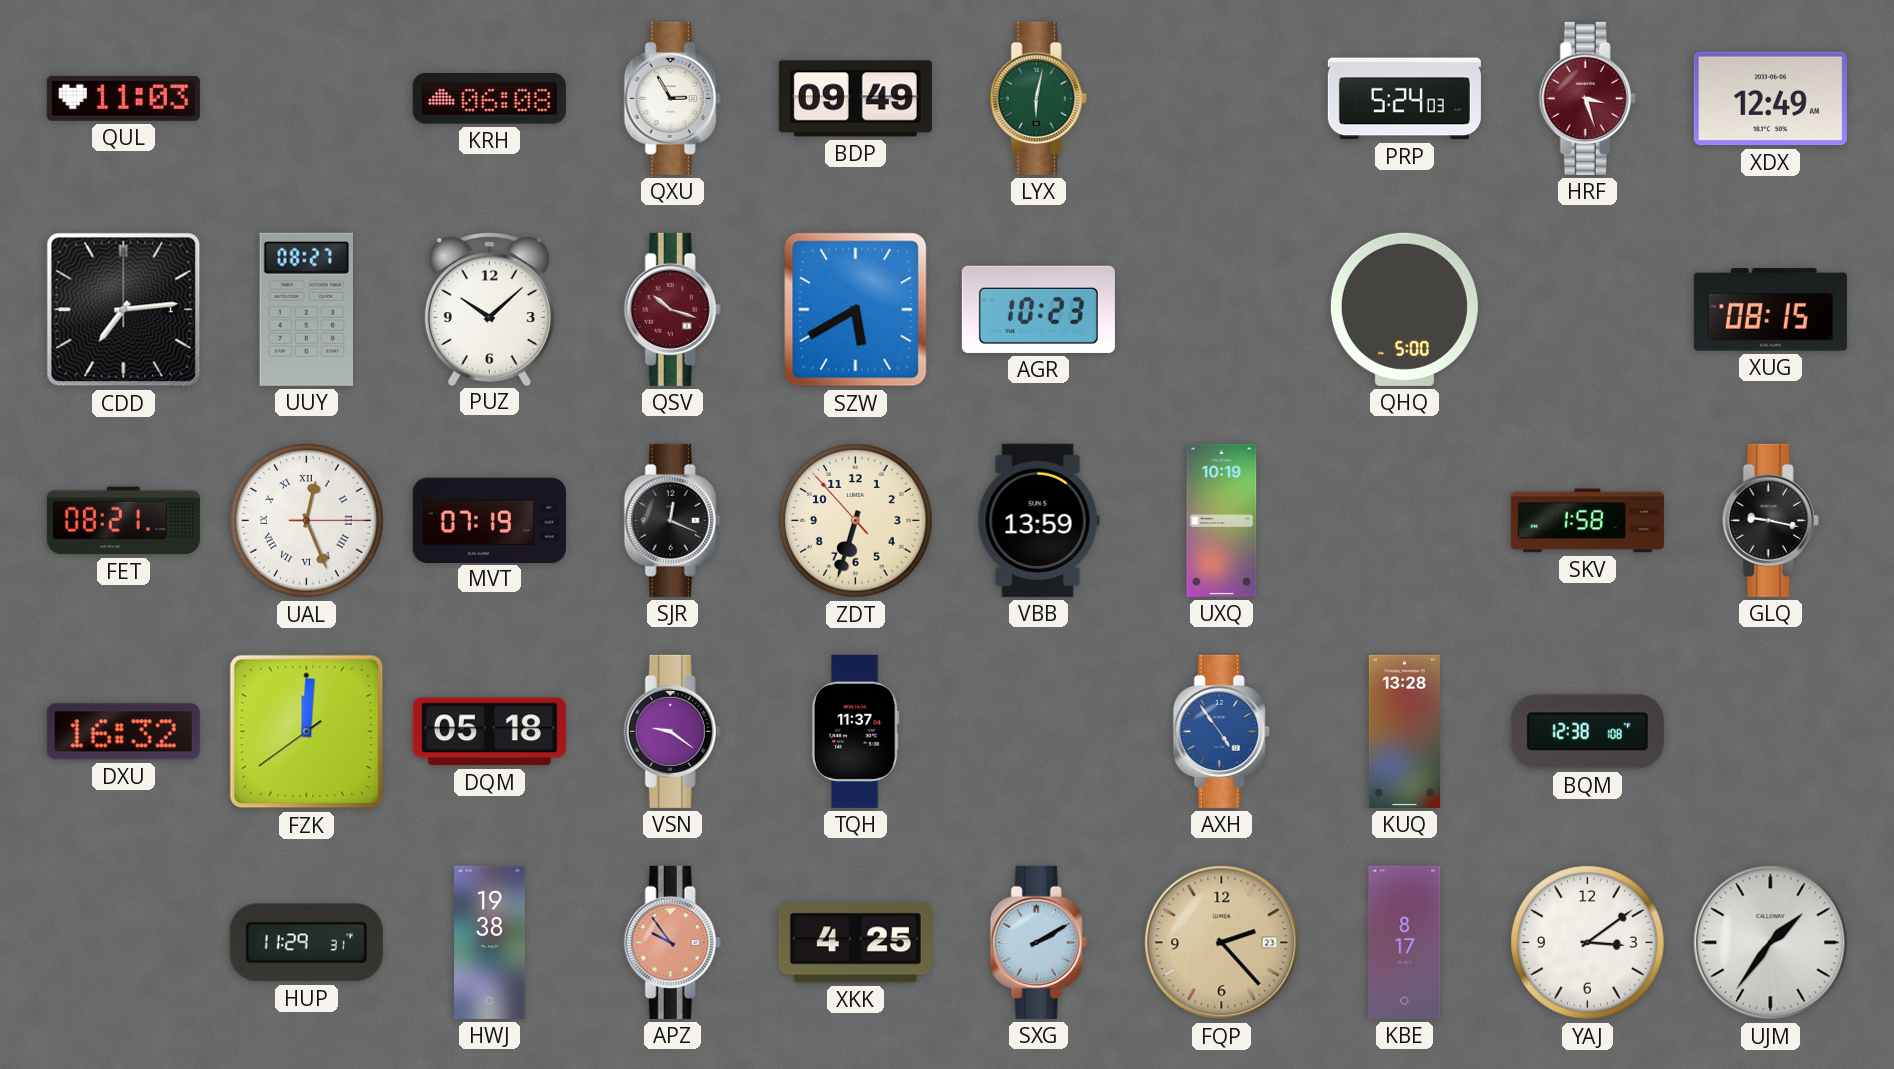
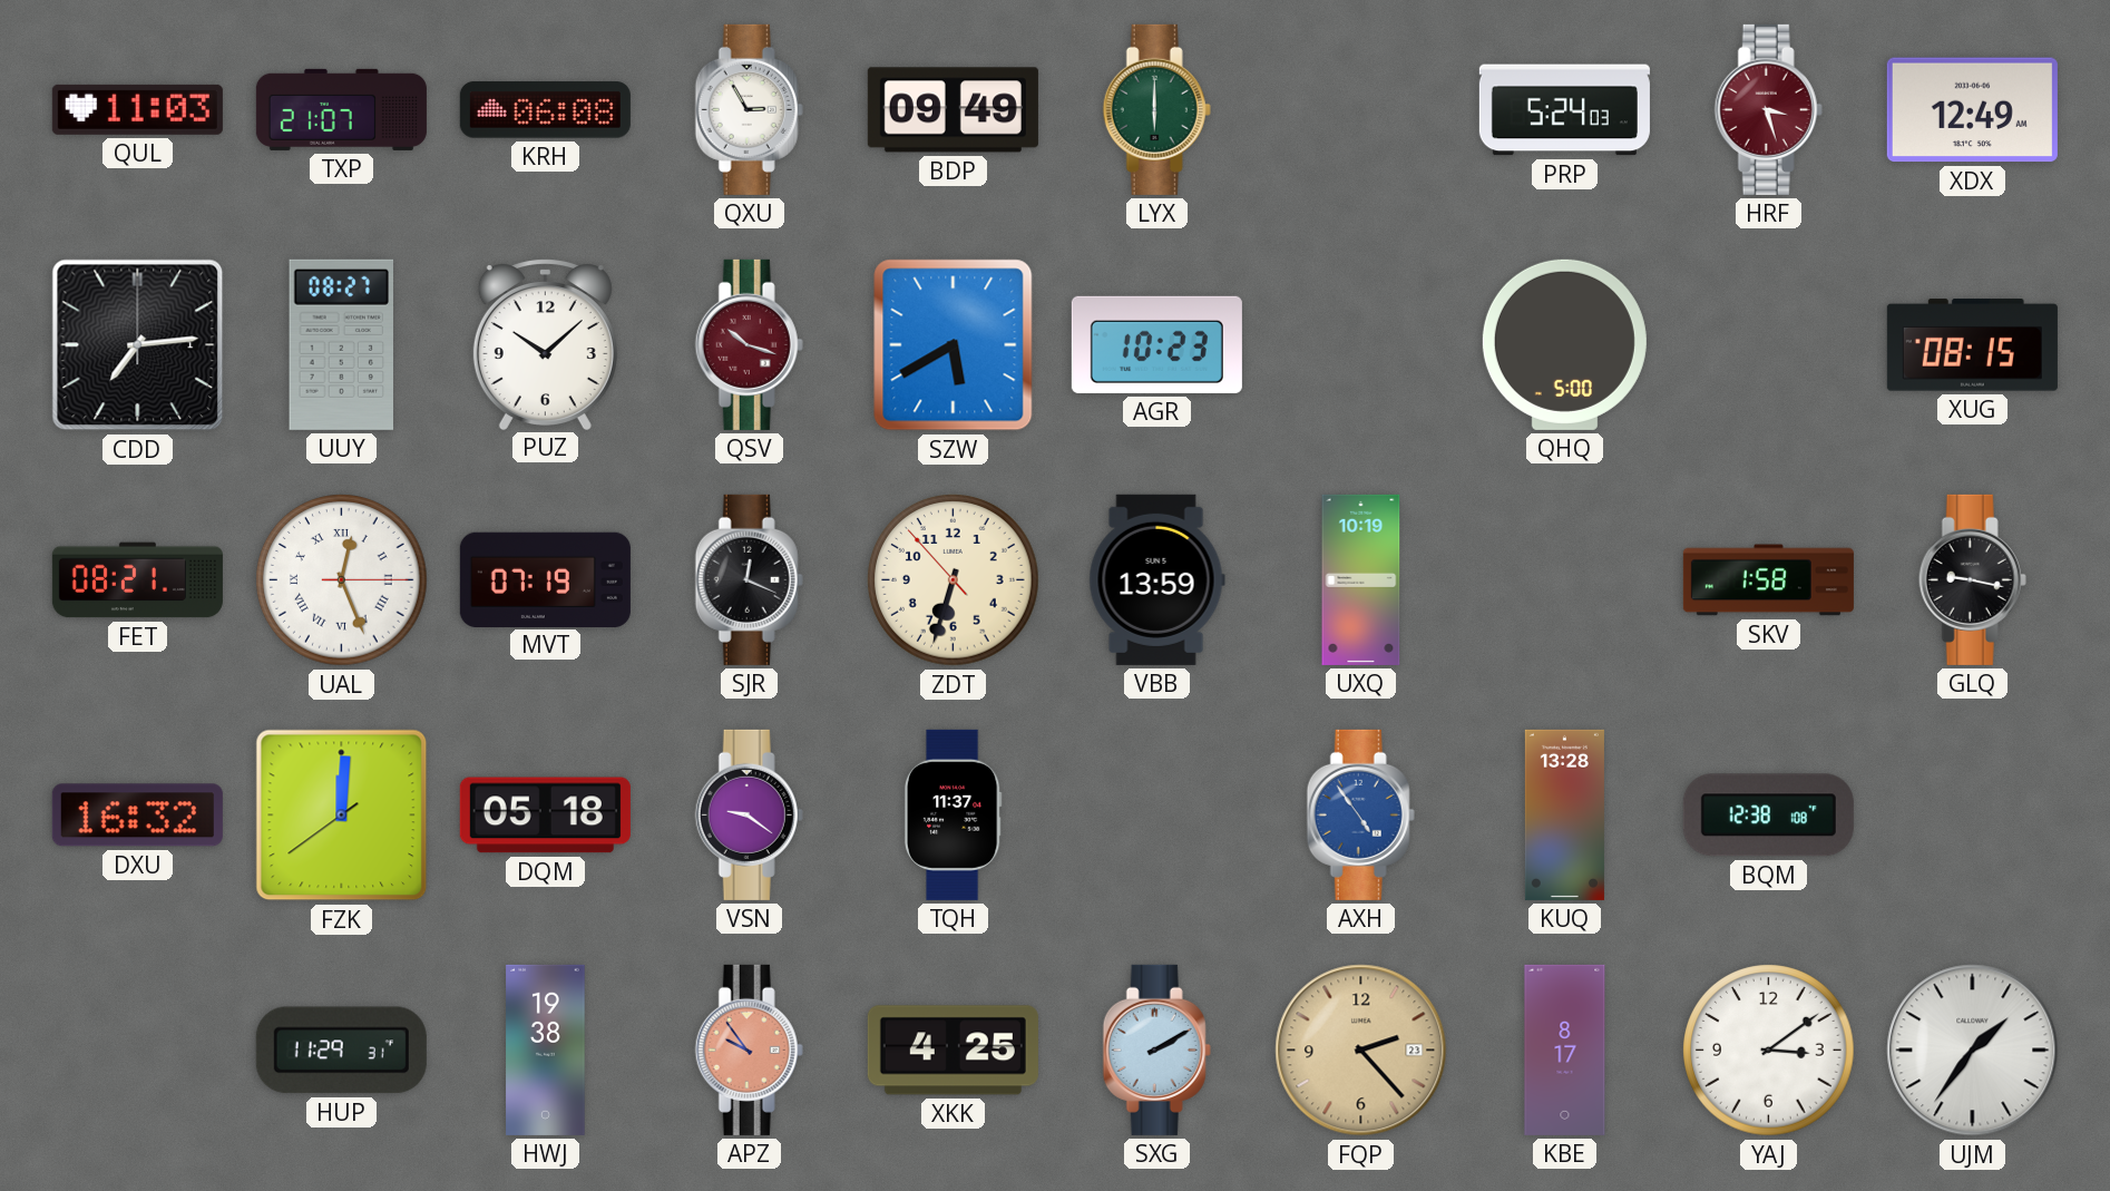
TXP: none -> 21:07 (341, 109)
LYX: 6:02 -> 6:00 (1156, 109)
